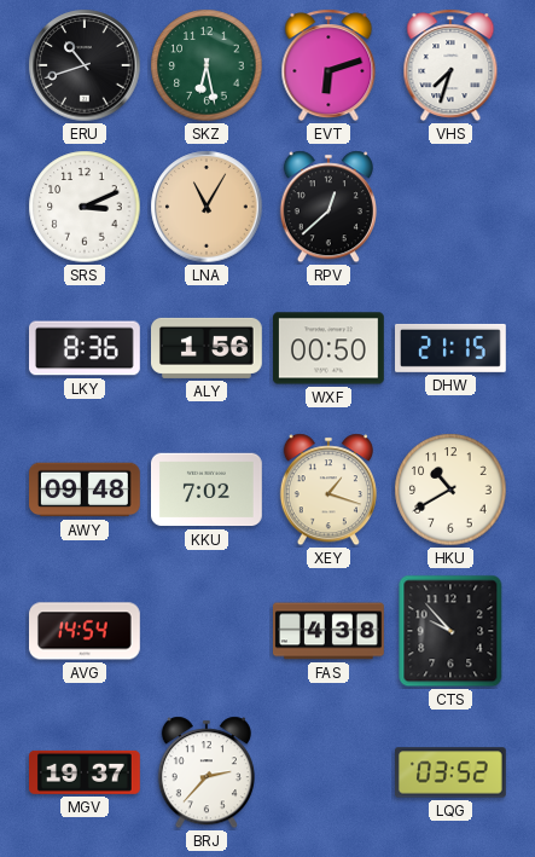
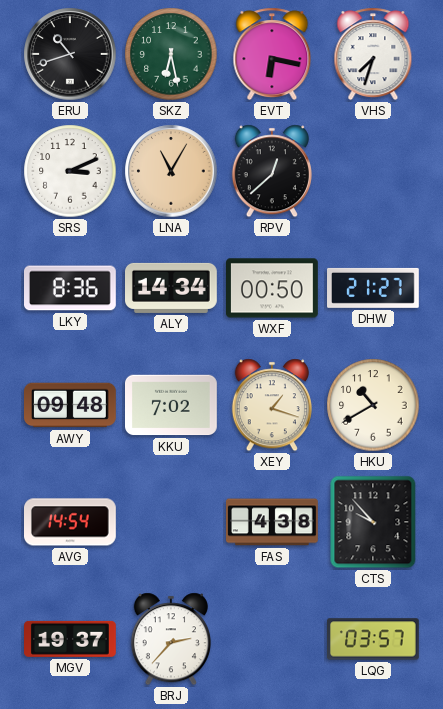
EVT: 6:12 -> 6:17 (272, 54)
ALY: 1:56 -> 14:34 (172, 288)
DHW: 21:15 -> 21:27 (374, 288)
LQG: 03:52 -> 03:57 (374, 639)
